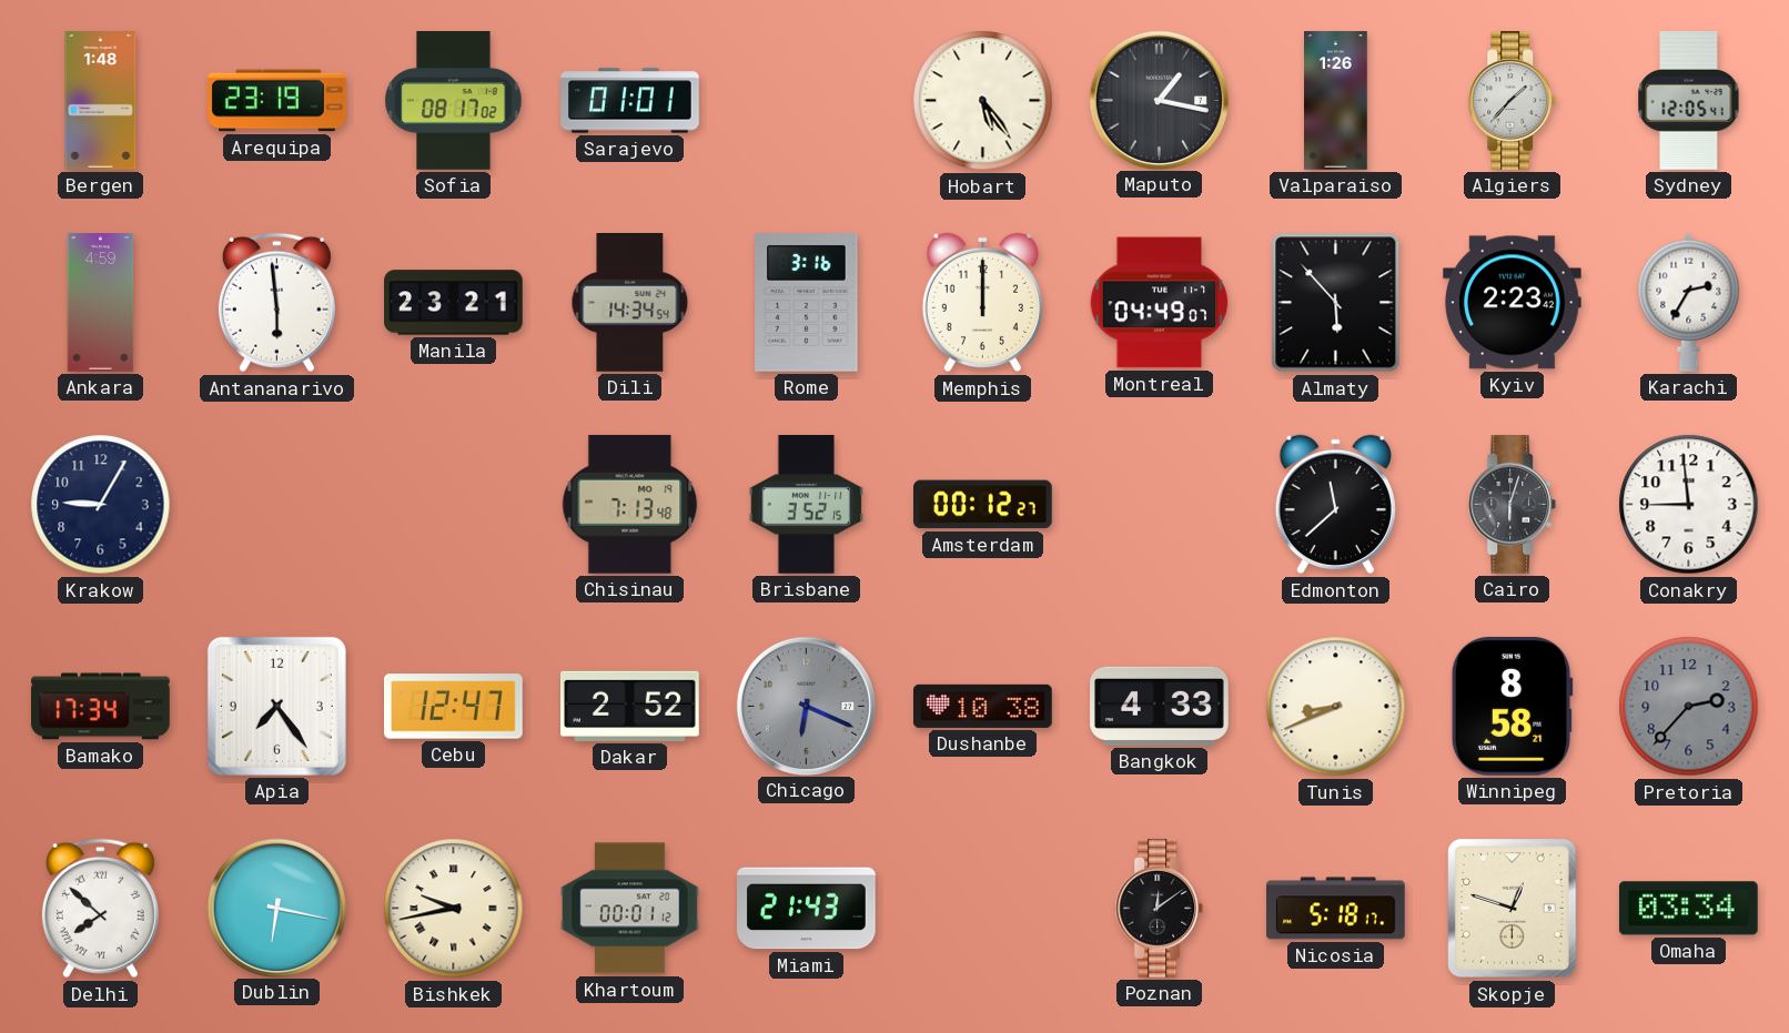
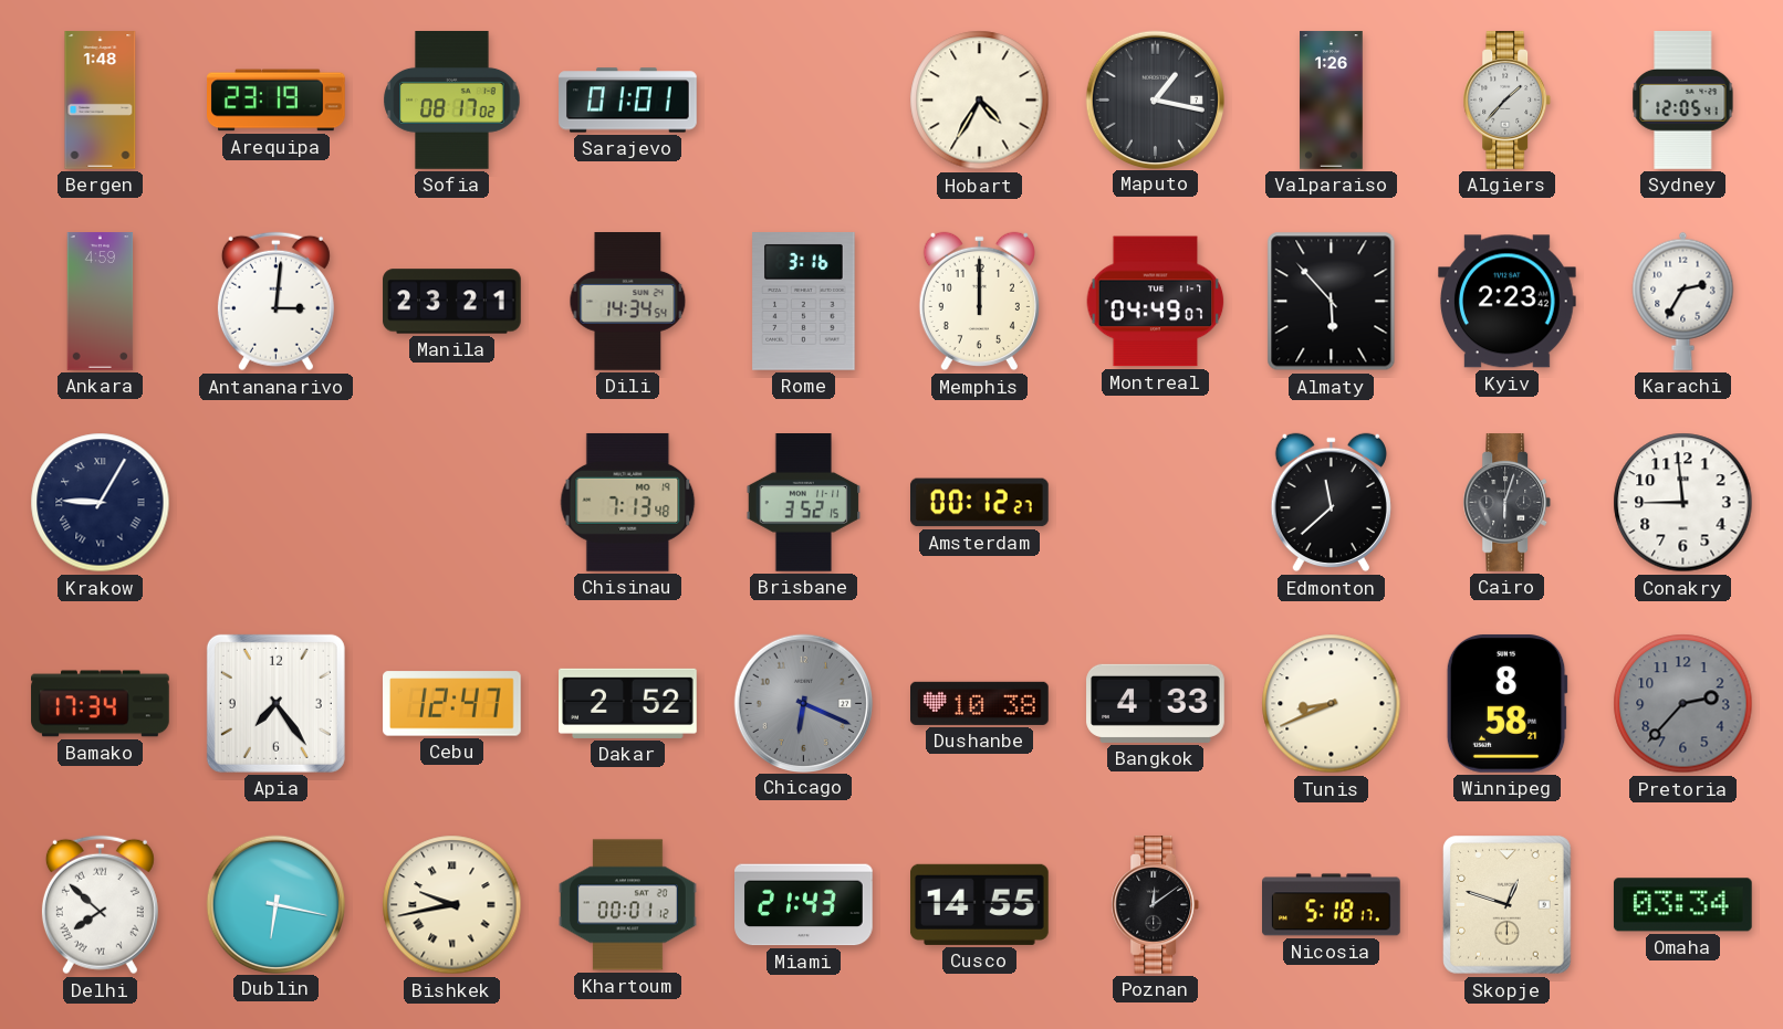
Hobart: 5:24 -> 4:35 (980, 101)
Antananarivo: 5:59 -> 3:01 (275, 302)
Krakow numerals: Arabic -> Roman (101, 503)
Cusco: none -> 14:55 (980, 904)
